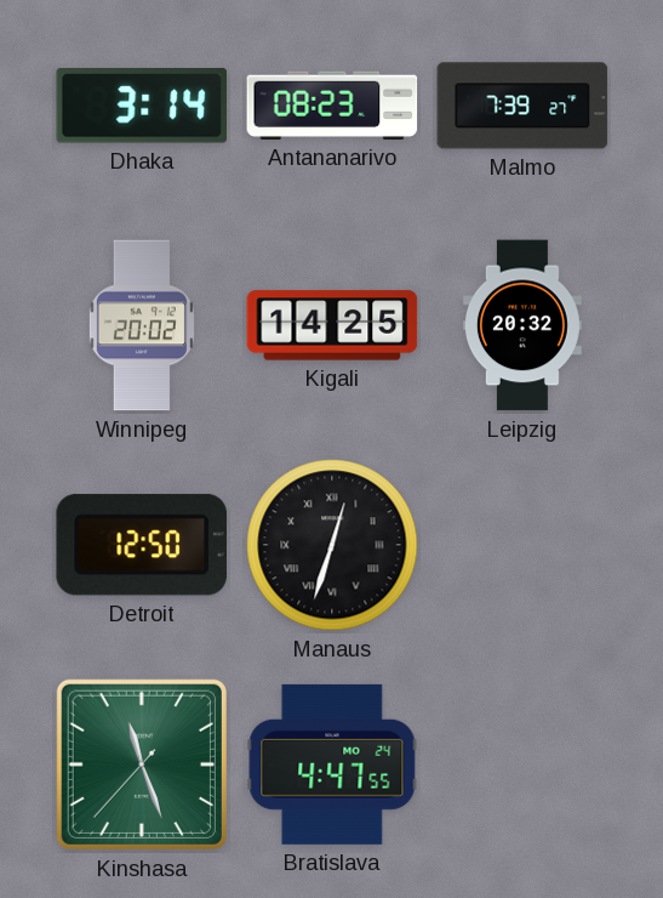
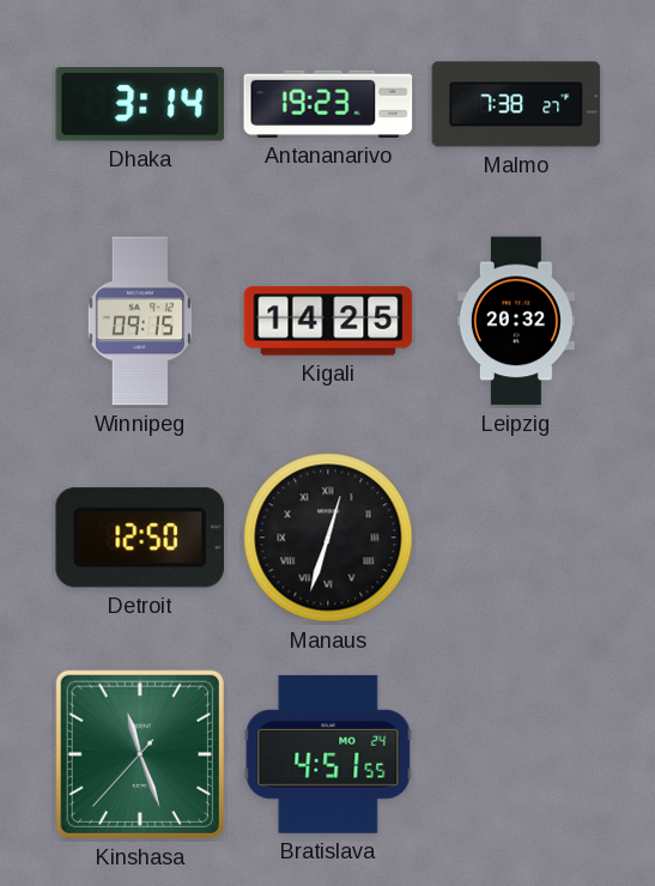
Antananarivo: 08:23 -> 19:23 (328, 104)
Malmo: 7:39 -> 7:38 (516, 104)
Winnipeg: 20:02 -> 09:15 (140, 321)
Bratislava: 4:47 -> 4:51 (328, 754)
